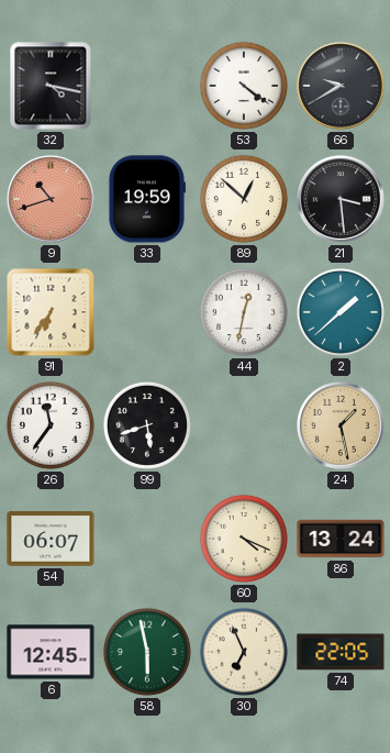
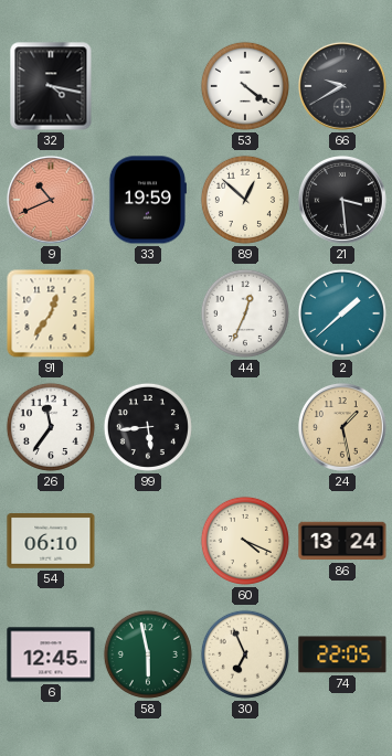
9: 10:42 -> 10:41 (52, 200)
91: 6:36 -> 12:36 (51, 313)
44: 12:32 -> 12:34 (245, 313)
99: 5:42 -> 5:44 (148, 427)
54: 06:07 -> 06:10 (51, 542)
